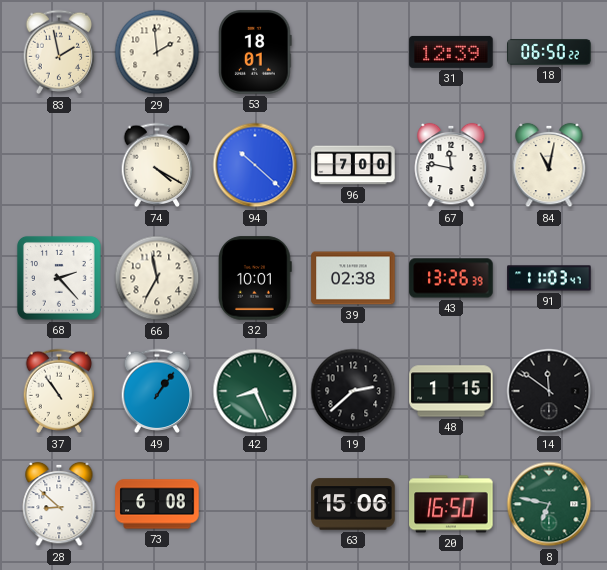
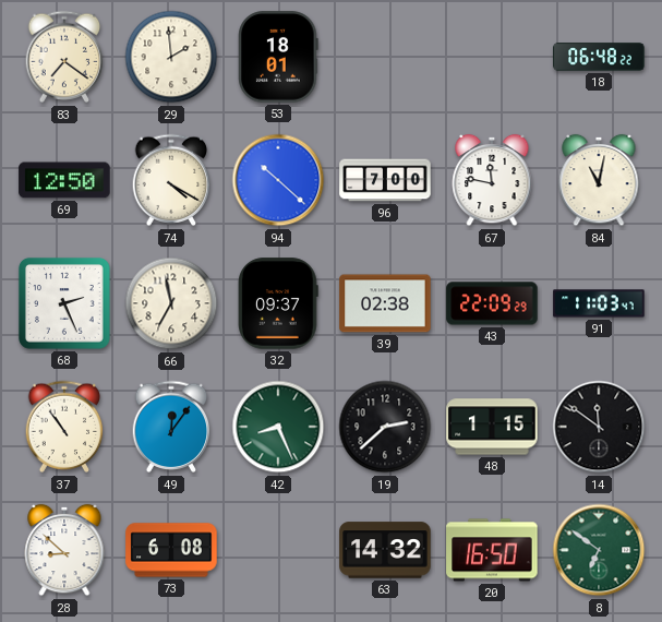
83: 1:58 -> 7:21 (64, 57)
31: 12:39 -> none (451, 52)
18: 06:50 -> 06:48 (599, 57)
69: none -> 12:50 (64, 180)
68: 2:23 -> 2:26 (64, 303)
32: 10:01 -> 09:37 (278, 303)
43: 13:26 -> 22:09 (492, 303)
49: 1:06 -> 12:06 (171, 427)
63: 15:06 -> 14:32 (385, 550)
8: 6:47 -> 6:51 (599, 550)
